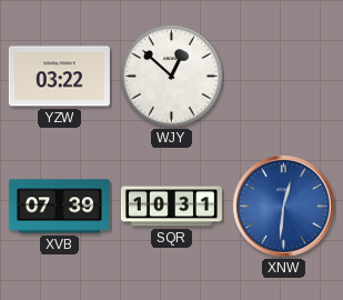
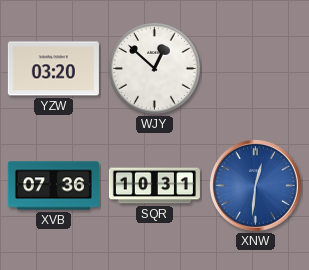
YZW: 03:22 -> 03:20 (53, 69)
XVB: 07:39 -> 07:36 (53, 186)
